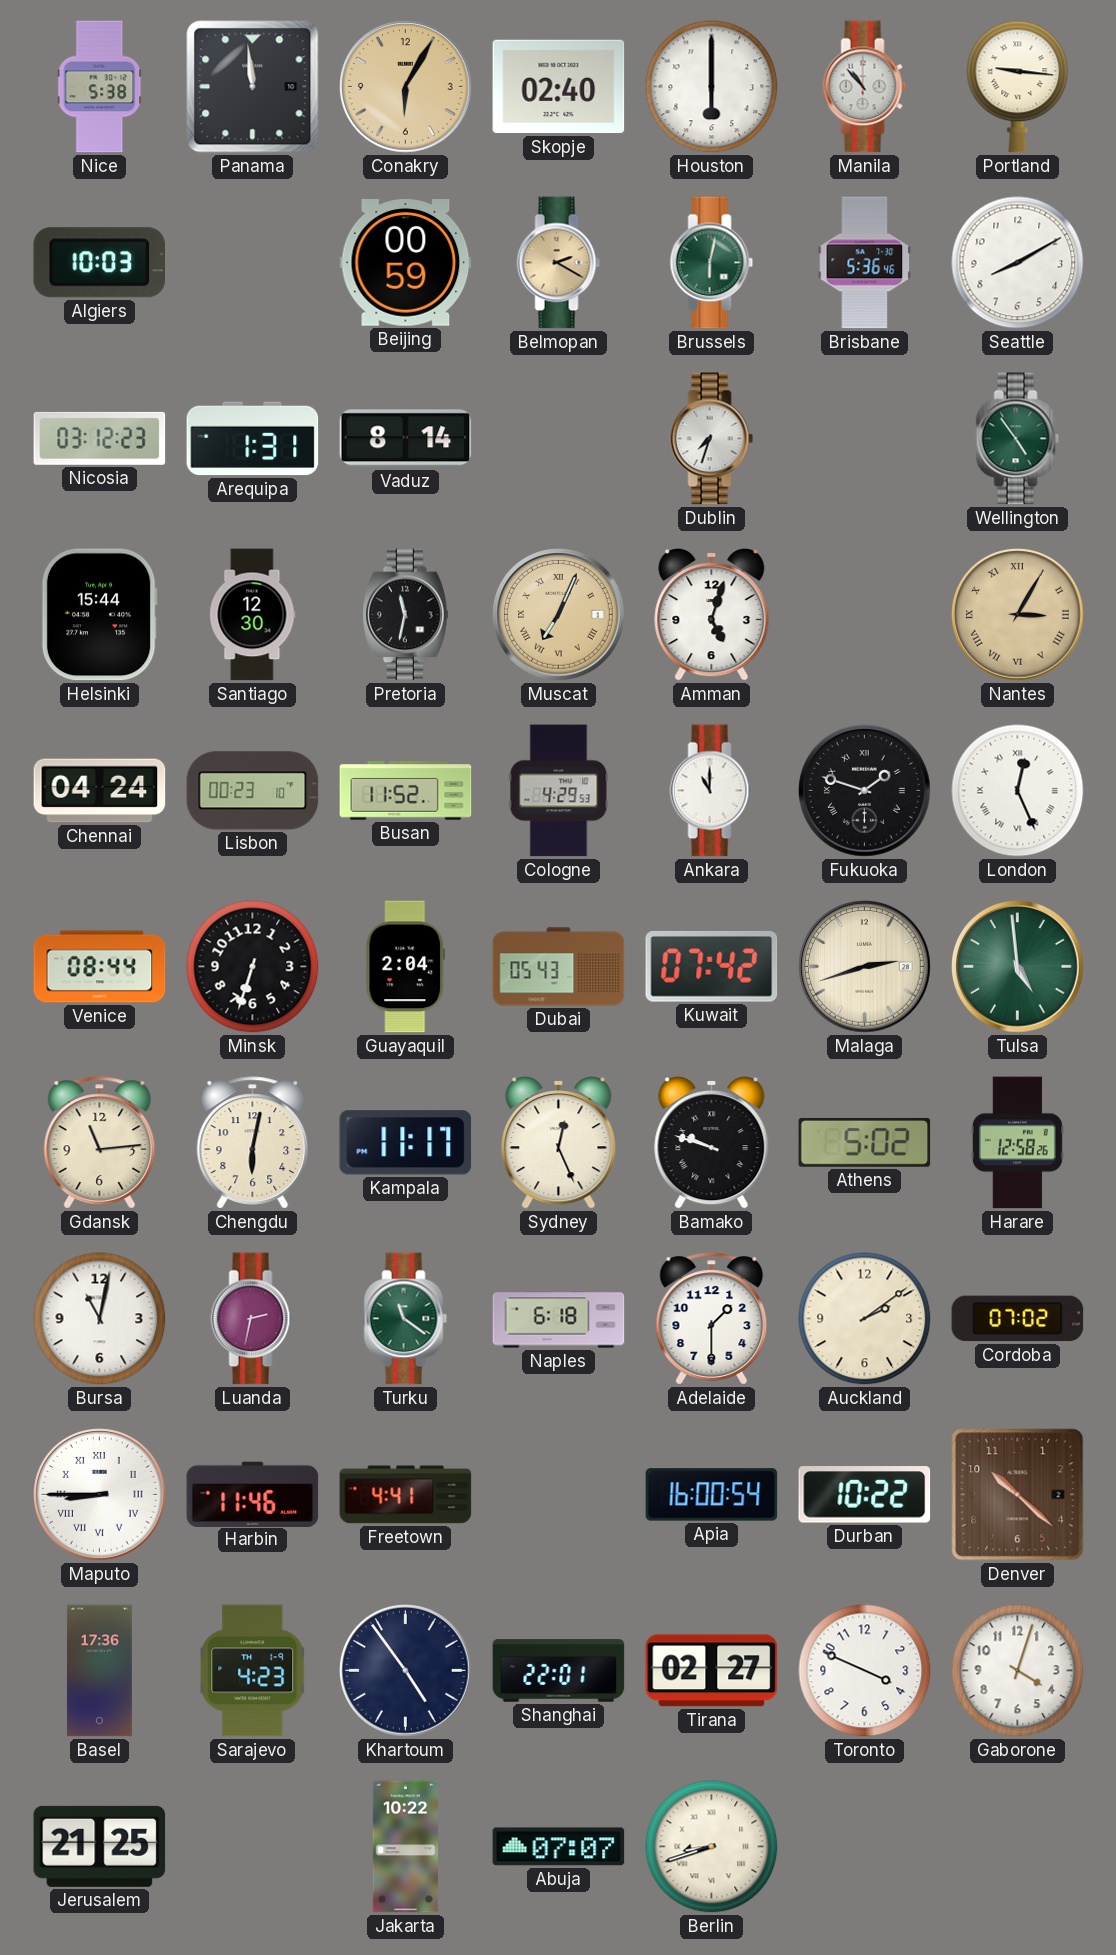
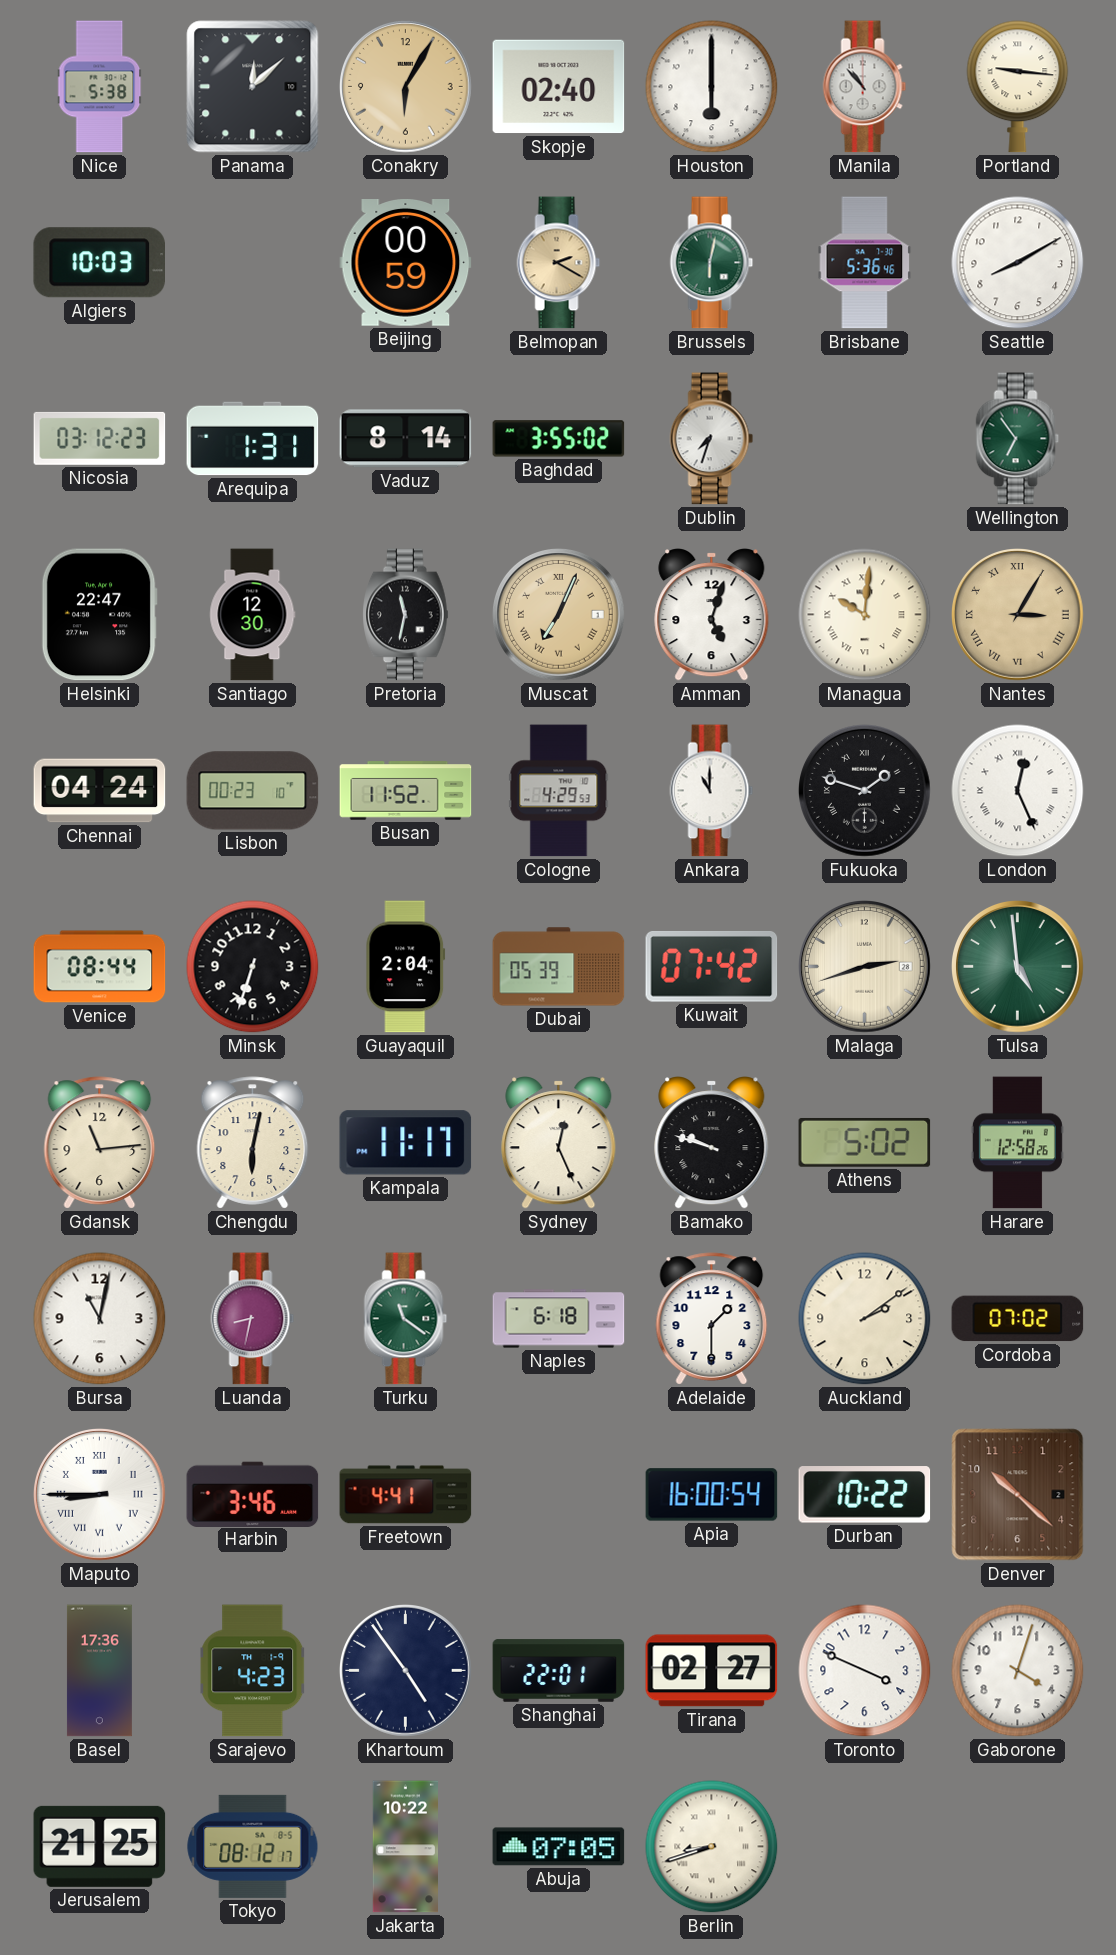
Panama: 11:59 -> 12:08 (253, 87)
Baghdad: none -> 3:55 (559, 439)
Wellington: 4:54 -> 6:54 (1018, 439)
Helsinki: 15:44 -> 22:47 (99, 615)
Managua: none -> 10:01 (865, 615)
Dubai: 05:43 -> 05:39 (559, 967)
Luanda: 2:32 -> 8:32 (253, 1319)
Harbin: 11:46 -> 3:46 (253, 1494)
Tokyo: none -> 08:12 (253, 1846)
Abuja: 07:07 -> 07:05 (559, 1847)
